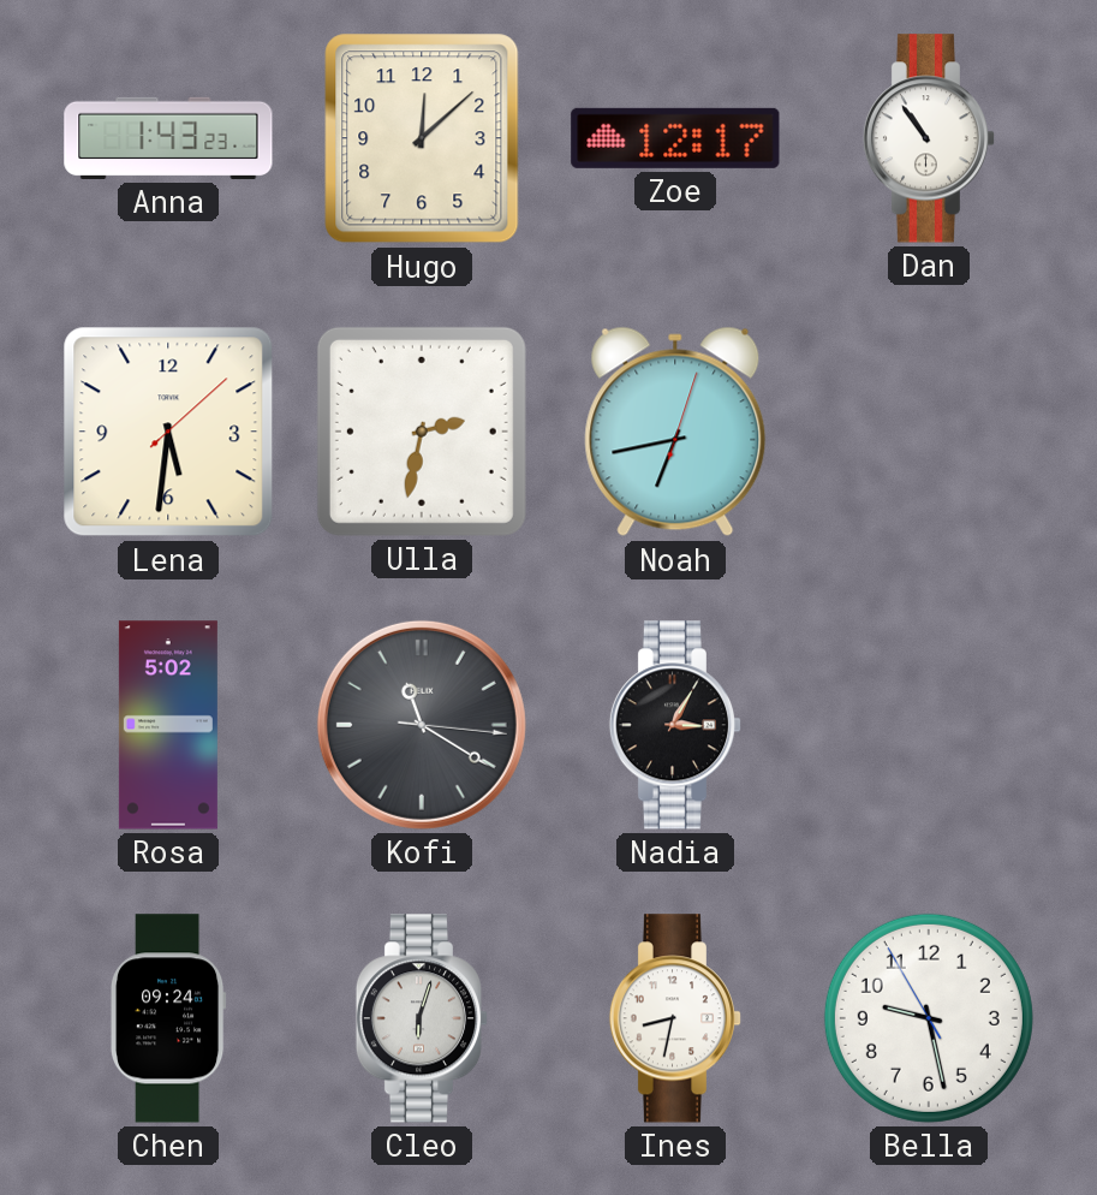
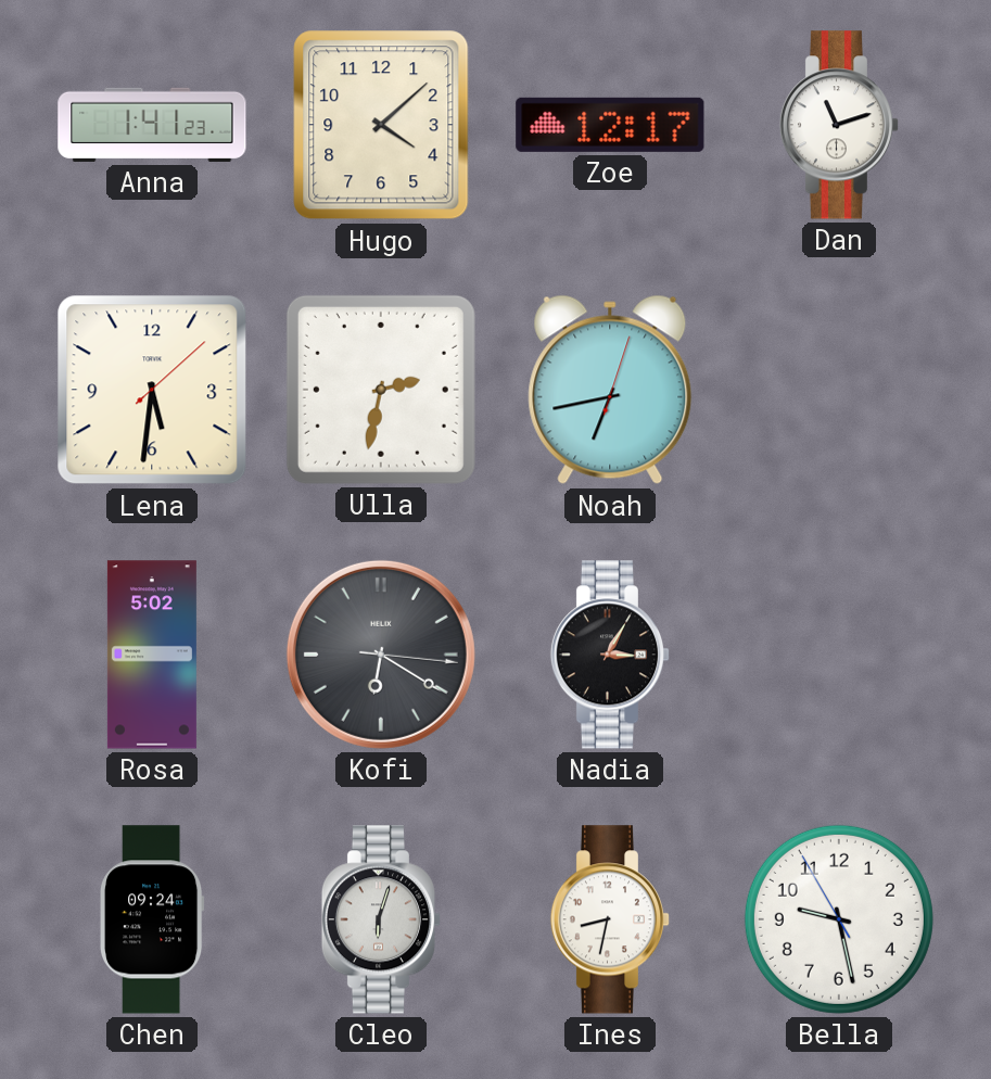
Anna: 1:43 -> 1:41 (152, 125)
Hugo: 12:08 -> 4:08 (381, 125)
Dan: 10:54 -> 11:12 (839, 125)
Kofi: 11:20 -> 6:20 (381, 655)
